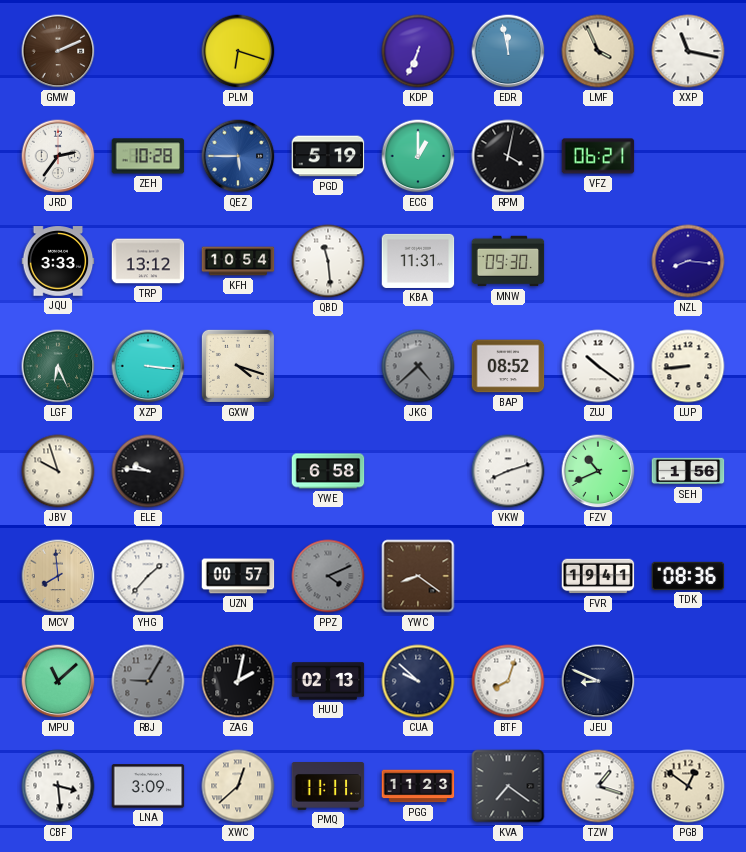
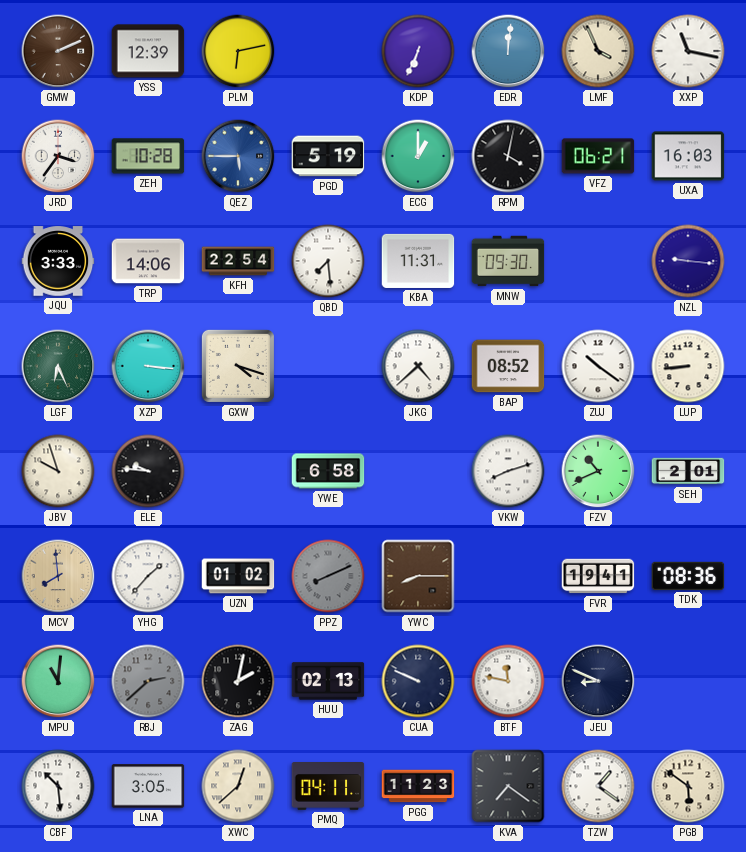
YSS: none -> 12:39 (148, 51)
PLM: 6:18 -> 6:13 (238, 51)
EDR: 11:58 -> 12:01 (508, 51)
JRD: 2:36 -> 3:36 (58, 156)
UXA: none -> 16:03 (688, 156)
TRP: 13:12 -> 14:06 (148, 261)
KFH: 10:54 -> 22:54 (238, 261)
QBD: 11:29 -> 7:29 (328, 261)
NZL: 8:16 -> 9:16 (688, 261)
JKG dial: grey -> white (418, 366)
SEH: 1:56 -> 2:01 (688, 471)
UZN: 00:57 -> 01:02 (238, 576)
PPZ: 4:11 -> 8:11 (328, 576)
YWC: 8:21 -> 8:15 (418, 576)
MPU: 11:08 -> 11:01 (58, 681)
RBJ: 9:05 -> 2:38 (148, 681)
CUA: 9:52 -> 9:49 (418, 681)
BTF: 8:03 -> 11:47 (508, 681)
CBF: 3:29 -> 10:29 (58, 786)
LNA: 3:09 -> 3:05 (148, 786)
PMQ: 11:11 -> 04:11 (328, 787)
TZW: 1:18 -> 1:21 (598, 786)
PGB: 12:51 -> 5:51 (688, 786)
